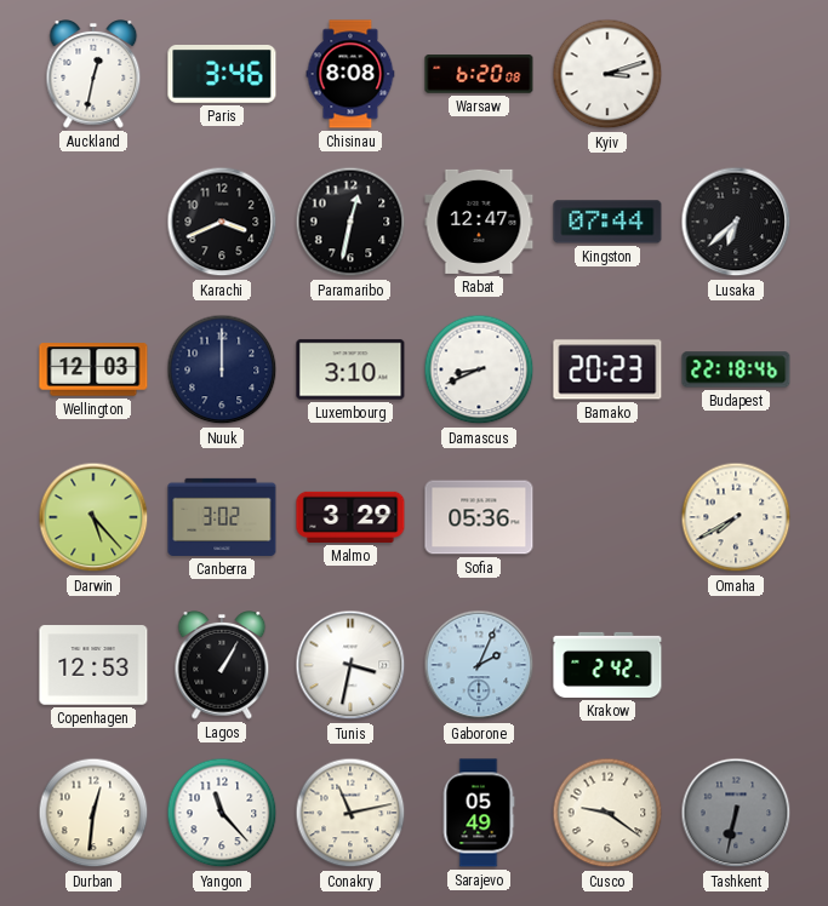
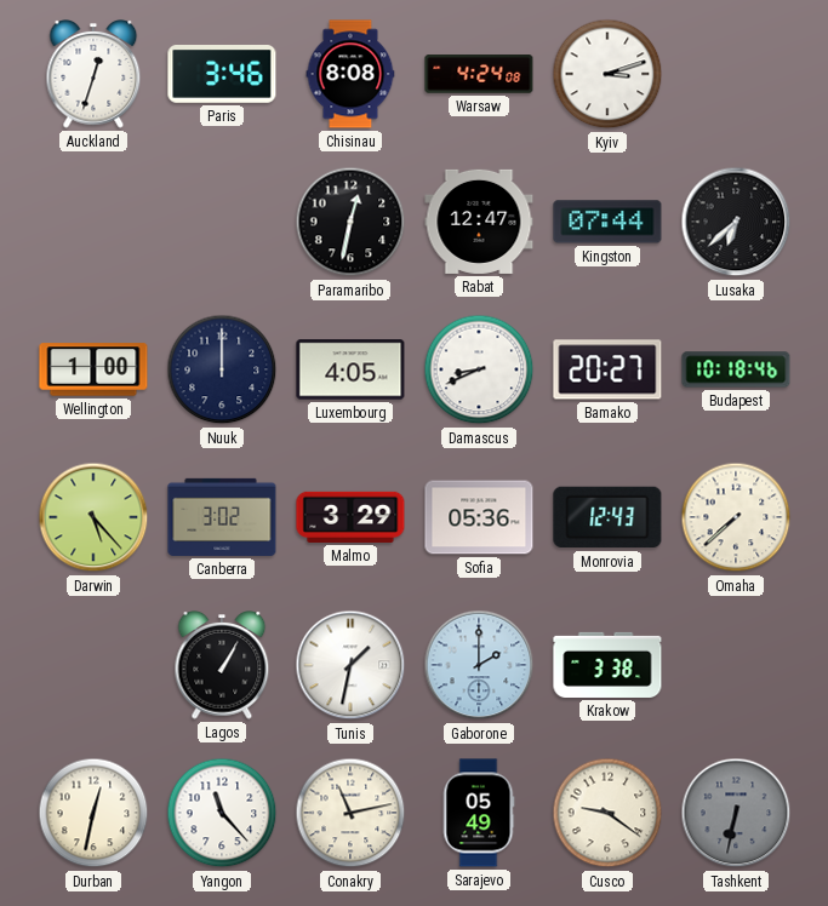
Auckland: 12:32 -> 12:33 (93, 75)
Warsaw: 6:20 -> 4:24 (479, 74)
Karachi: 3:41 -> none (222, 222)
Wellington: 12:03 -> 1:00 (93, 369)
Luxembourg: 3:10 -> 4:05 (350, 369)
Bamako: 20:23 -> 20:27 (607, 369)
Budapest: 22:18 -> 10:18 (736, 369)
Monrovia: none -> 12:43 (607, 517)
Omaha: 7:40 -> 7:38 (736, 517)
Copenhagen: 12:53 -> none (93, 665)
Tunis: 3:32 -> 1:32 (350, 665)
Gaborone: 2:04 -> 2:00 (479, 665)
Krakow: 2:42 -> 3:38 (607, 665)
Durban: 12:31 -> 12:32 (93, 813)
